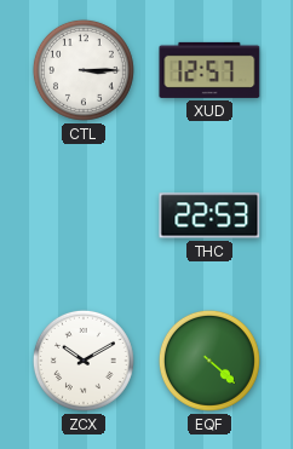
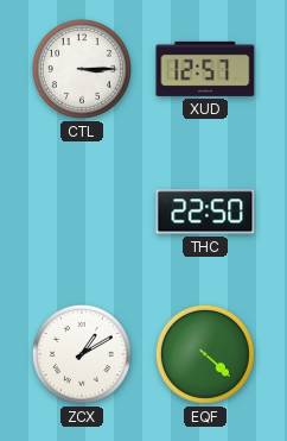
THC: 22:53 -> 22:50 (205, 212)
ZCX: 10:10 -> 1:10 (82, 354)
